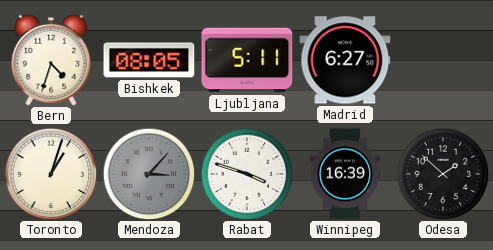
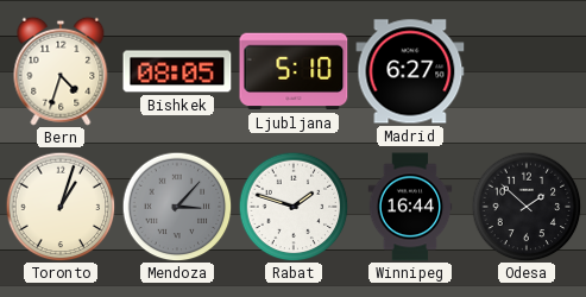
Ljubljana: 5:11 -> 5:10 (294, 71)
Rabat: 3:48 -> 1:48 (294, 207)
Winnipeg: 16:39 -> 16:44 (410, 207)
